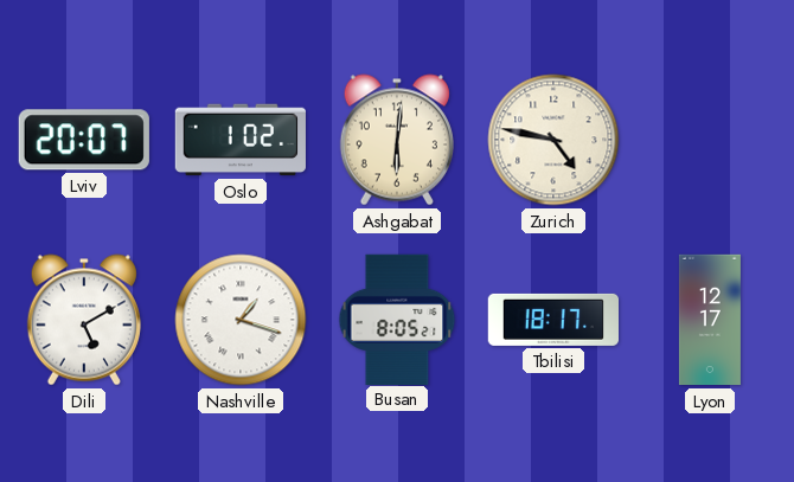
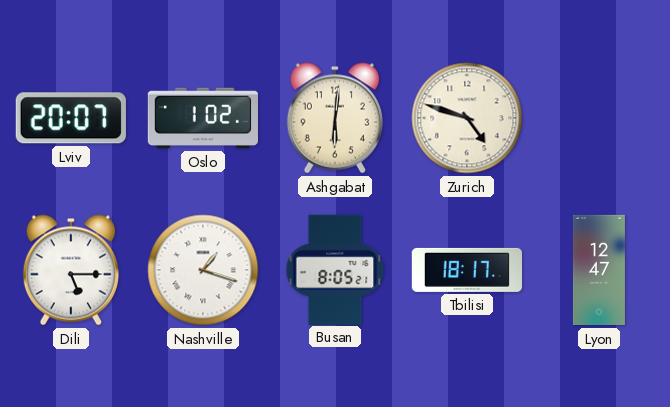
Zurich: 4:47 -> 4:48 (467, 118)
Dili: 5:10 -> 5:15 (71, 270)
Lyon: 12:17 -> 12:47 (599, 270)
